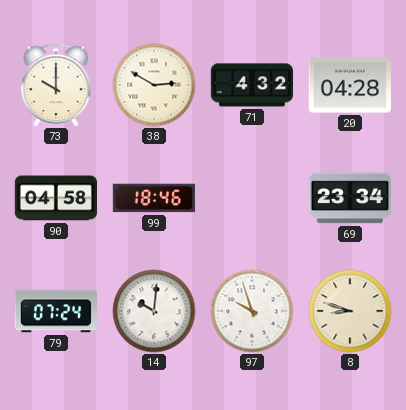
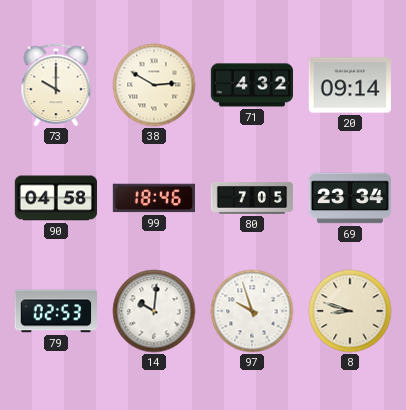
20: 04:28 -> 09:14 (349, 85)
80: none -> 7:05 (252, 198)
79: 07:24 -> 02:53 (55, 311)
